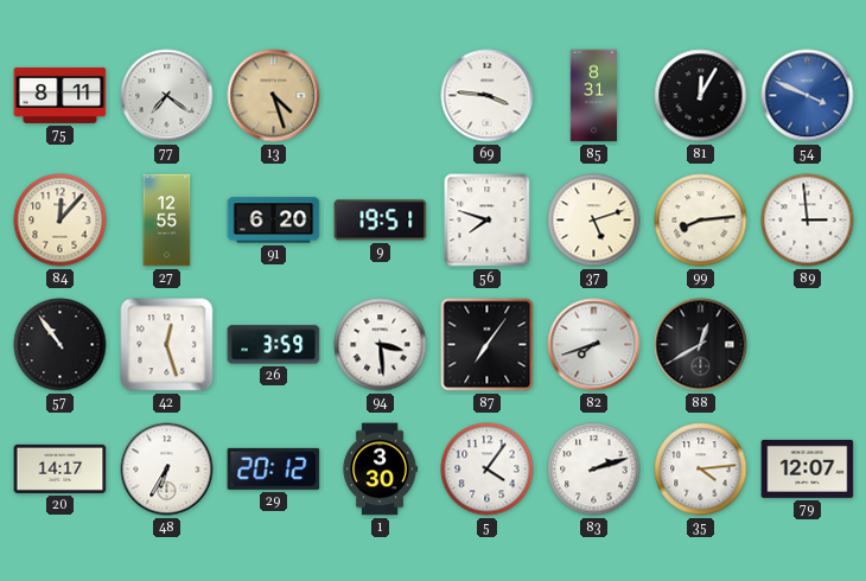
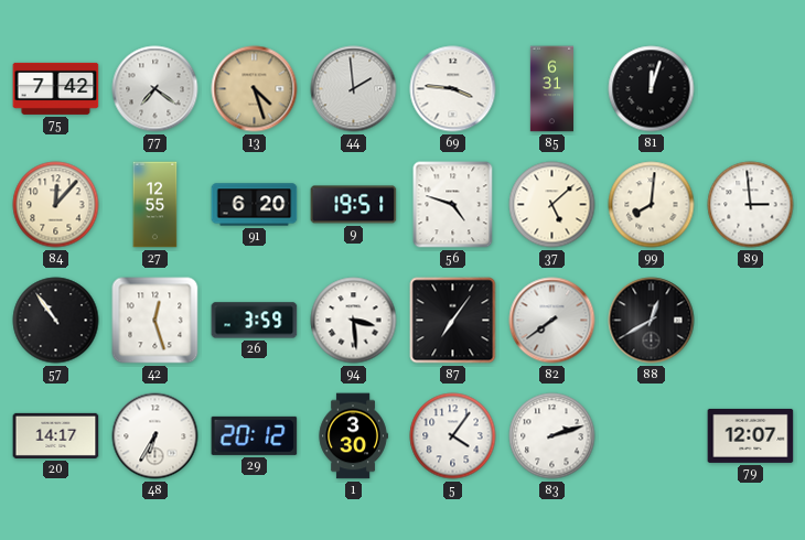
75: 8:11 -> 7:42 (56, 88)
44: none -> 1:59 (354, 89)
85: 8:31 -> 6:31 (551, 89)
81: 12:05 -> 12:03 (652, 89)
54: 3:49 -> none (808, 96)
56: 7:48 -> 4:48 (453, 205)
37: 5:12 -> 5:08 (552, 205)
99: 8:14 -> 8:01 (652, 205)
82: 7:42 -> 7:39 (552, 321)
35: 4:14 -> none (701, 470)
